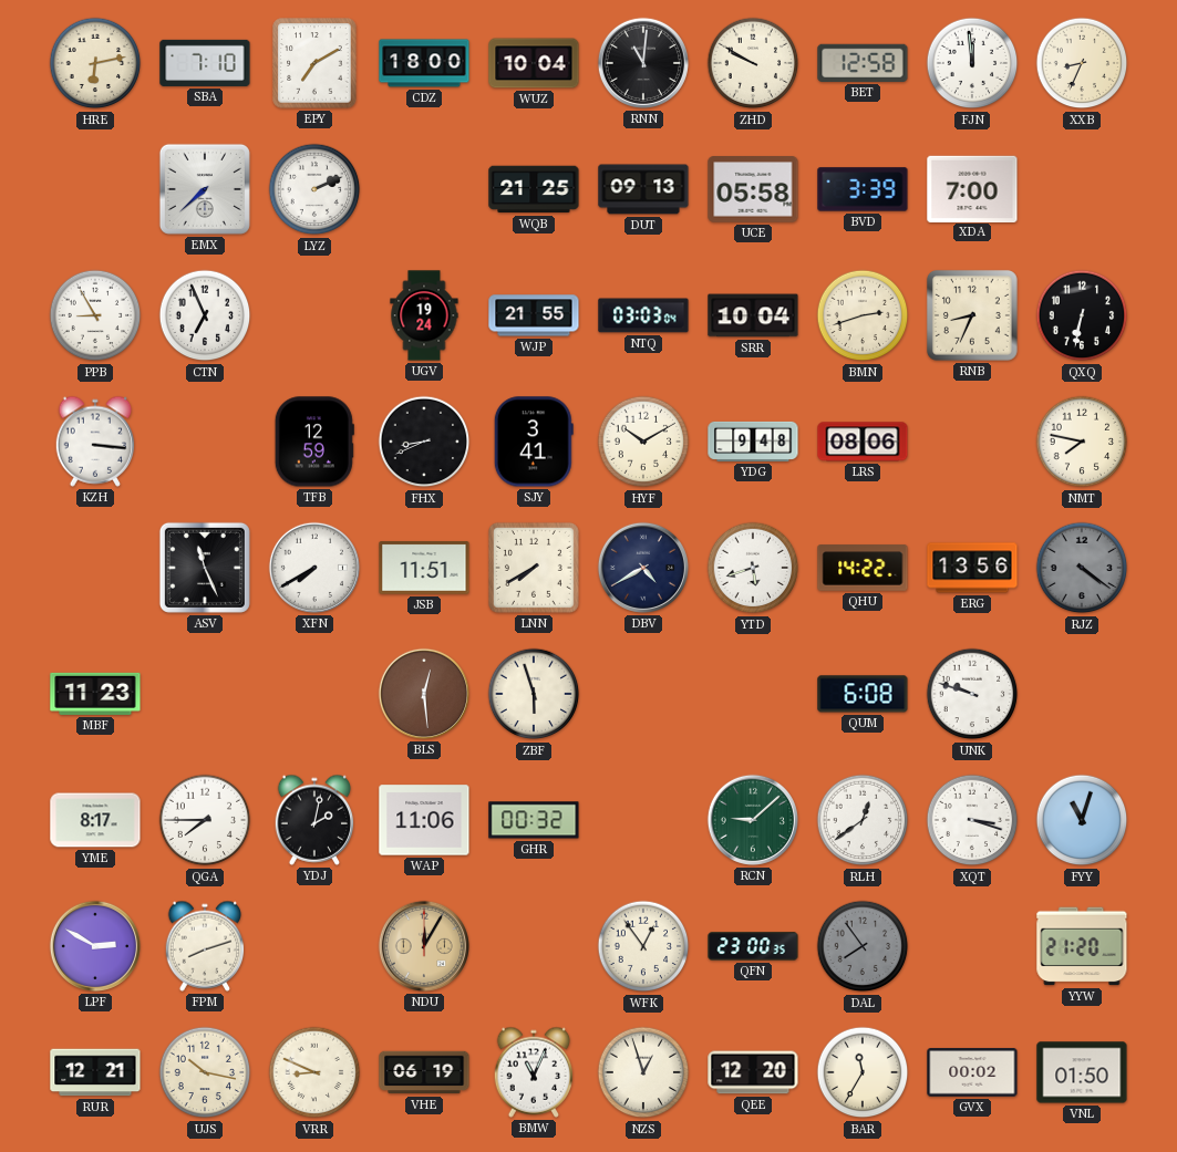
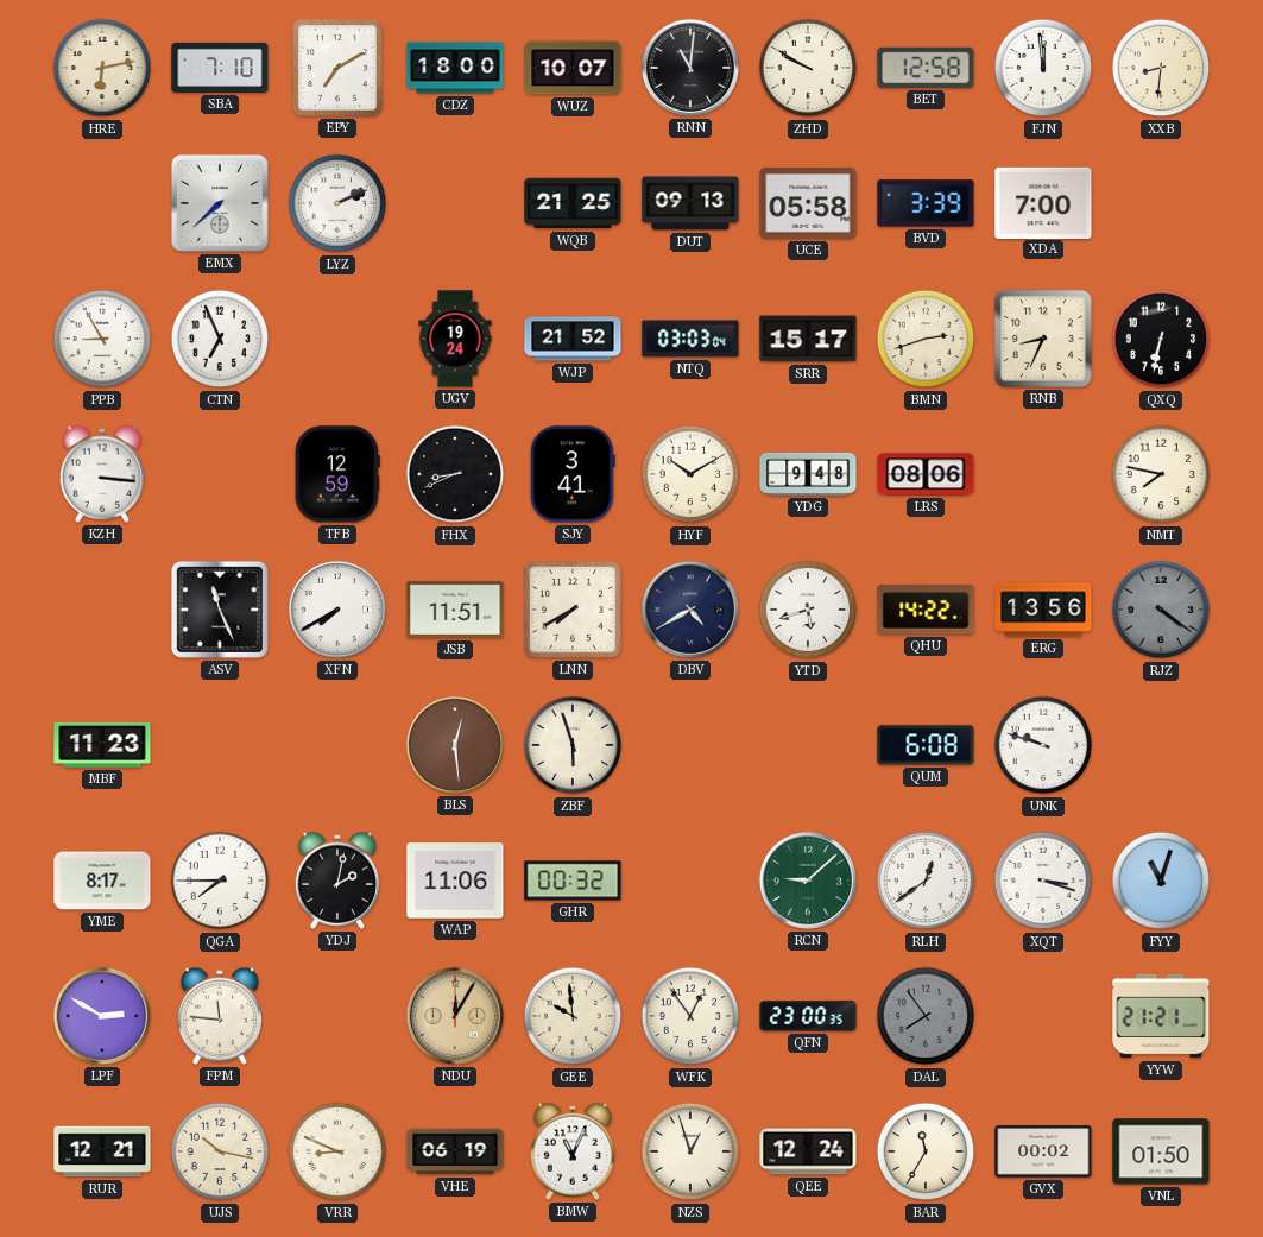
WUZ: 10:04 -> 10:07 (573, 68)
XXB: 8:34 -> 8:31 (1161, 68)
WJP: 21:55 -> 21:52 (573, 339)
SRR: 10:04 -> 15:17 (808, 339)
FPM: 8:12 -> 11:46 (220, 1016)
GEE: none -> 9:59 (573, 1016)
YYW: 21:20 -> 21:21 (1161, 1016)
QEE: 12:20 -> 12:24 (808, 1151)
